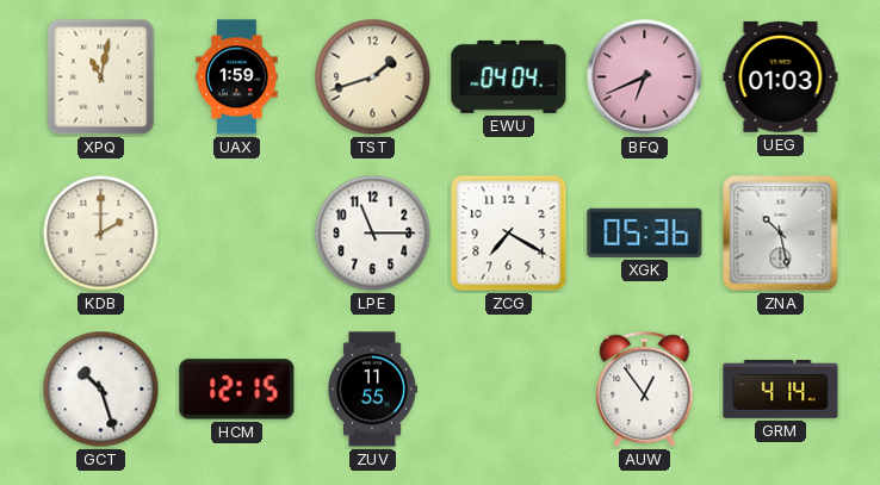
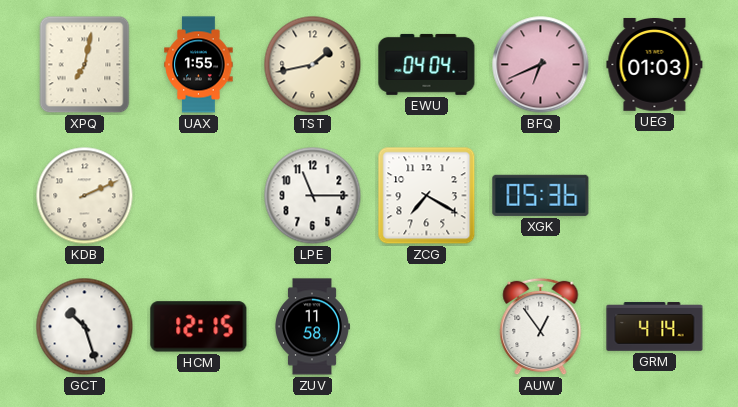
XPQ: 11:02 -> 7:02 (85, 65)
UAX: 1:59 -> 1:55 (199, 65)
TST: 1:42 -> 1:43 (313, 65)
KDB: 2:00 -> 2:11 (85, 196)
ZNA: 10:28 -> none (781, 234)
ZUV: 11:55 -> 11:58 (313, 327)
